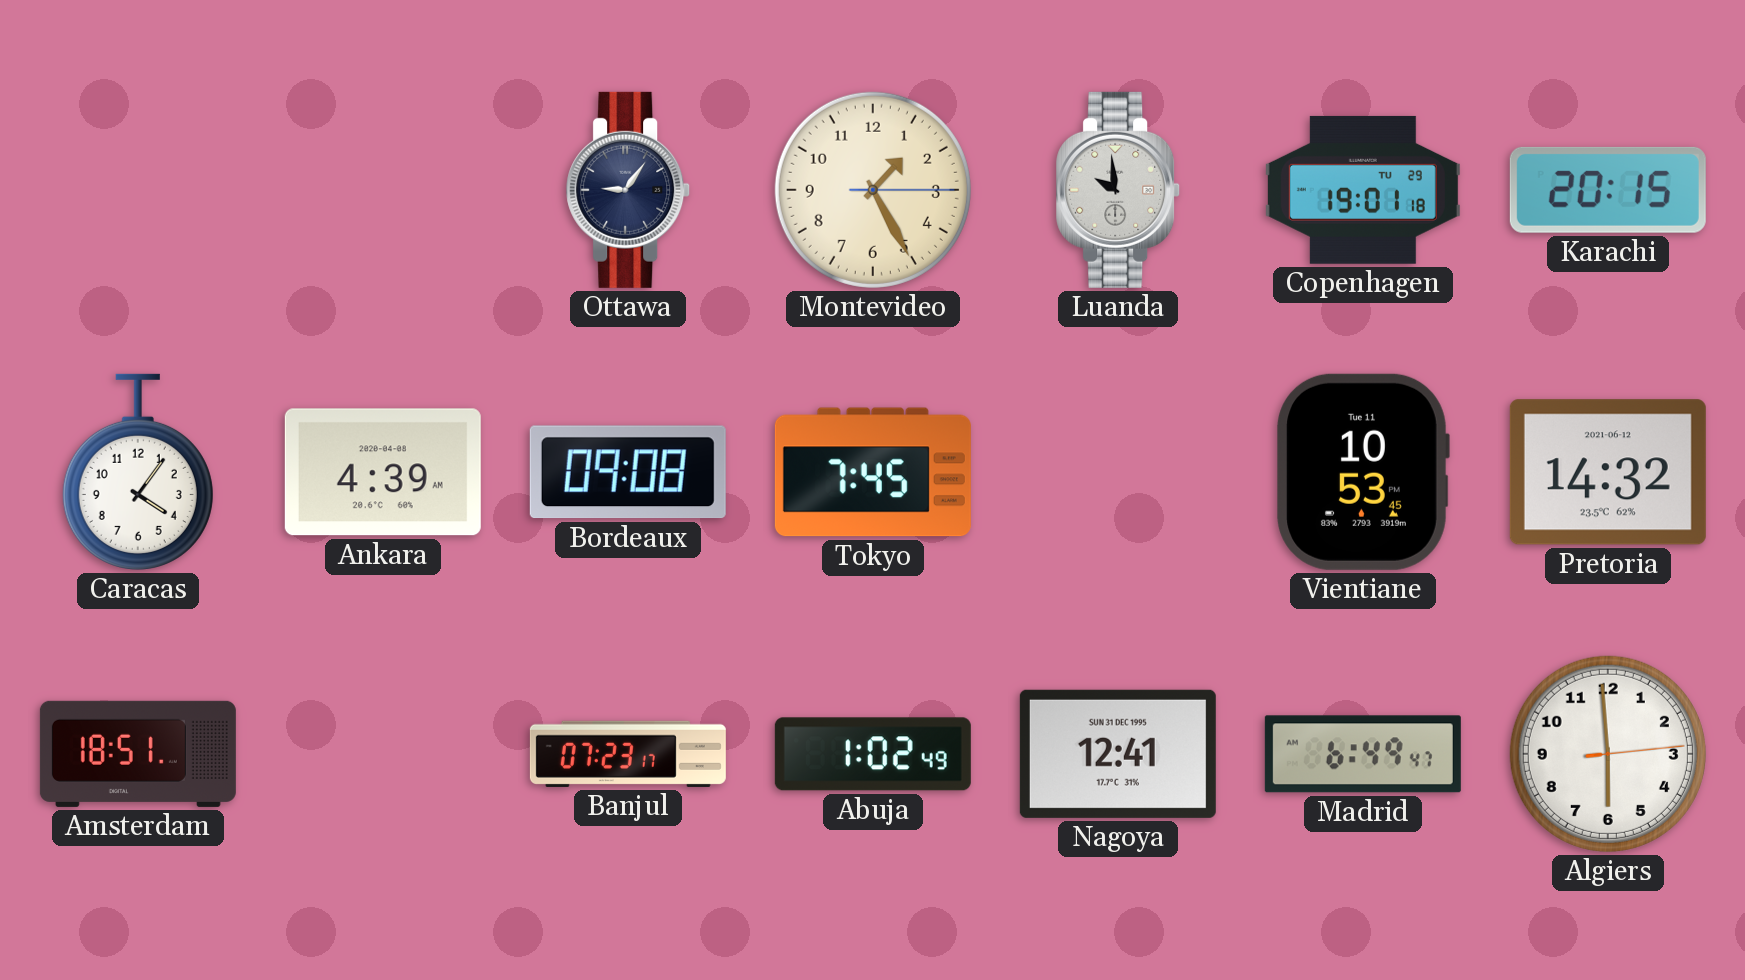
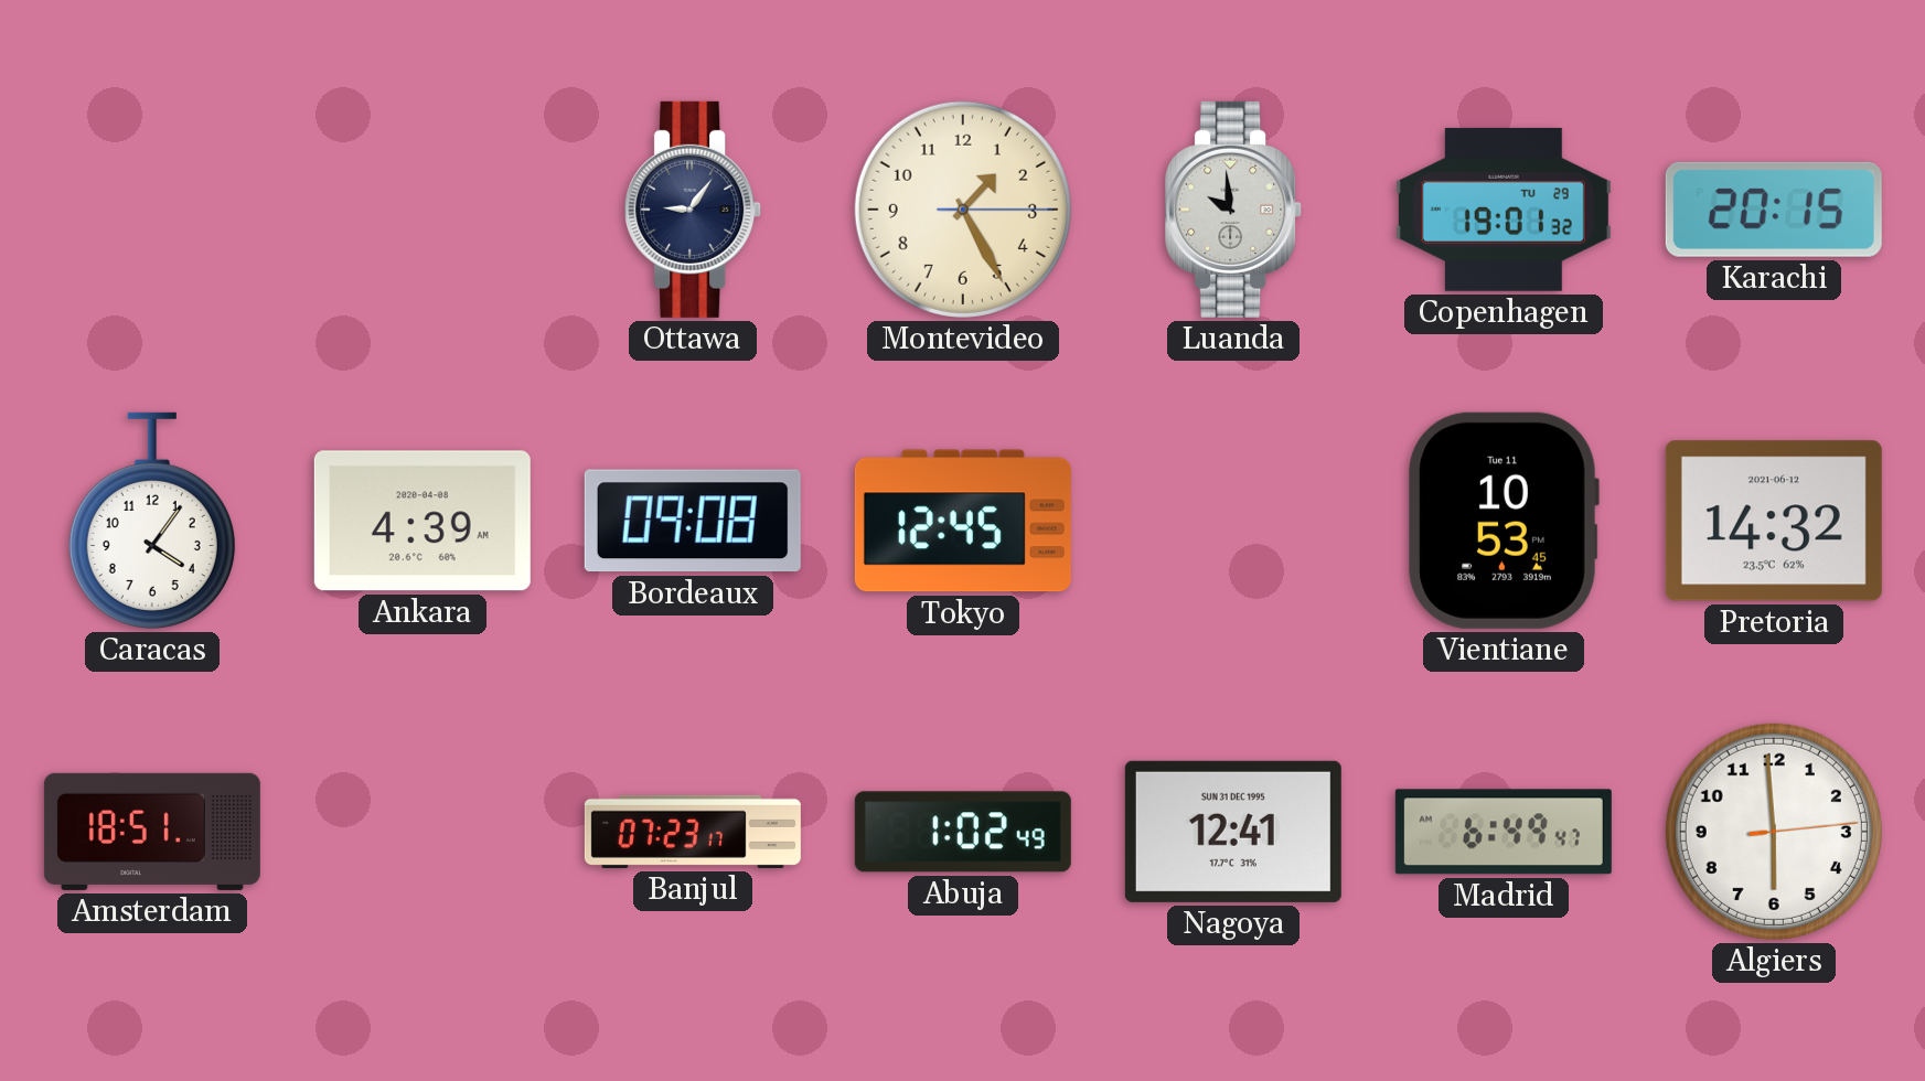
Copenhagen: 19:01:18 -> 19:01:32 (1504, 210)
Tokyo: 7:45 -> 12:45 (963, 521)
